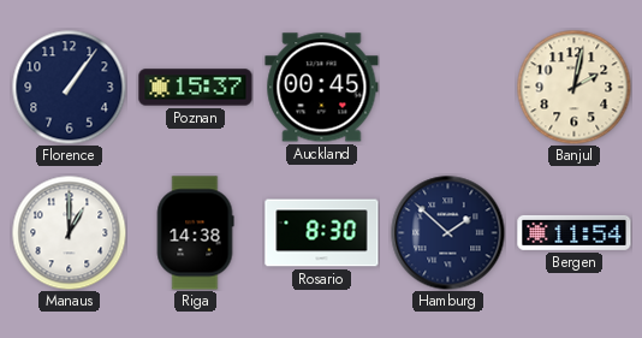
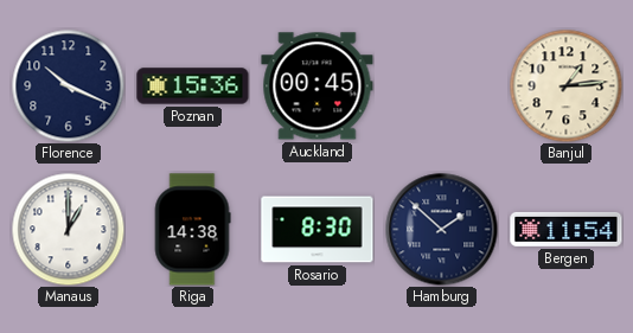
Florence: 1:06 -> 10:19 (68, 85)
Poznan: 15:37 -> 15:36 (193, 87)
Banjul: 2:02 -> 1:14 (565, 85)
